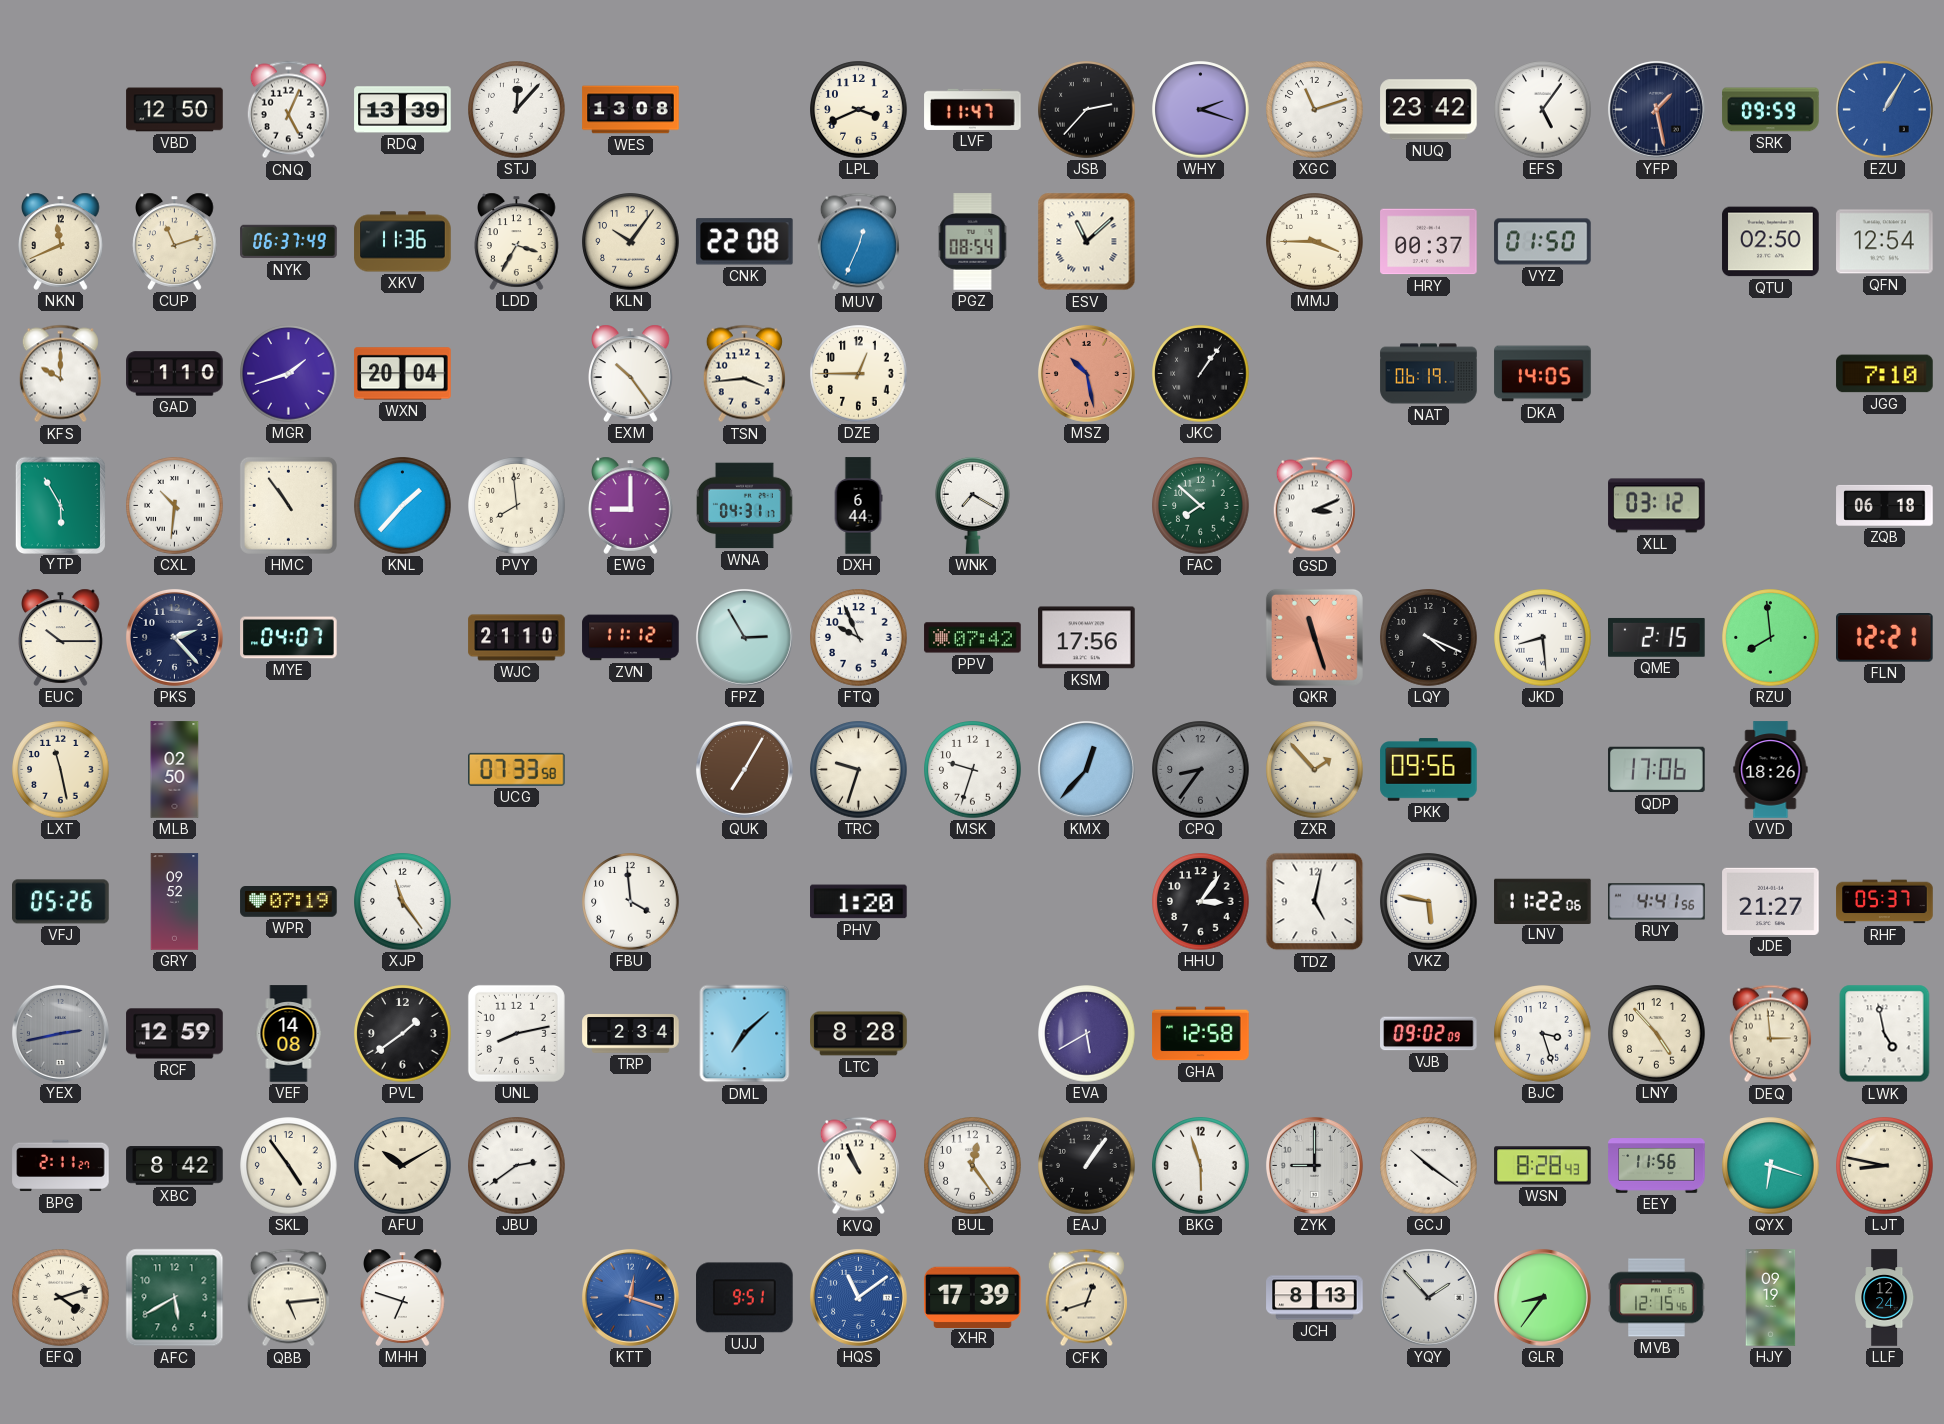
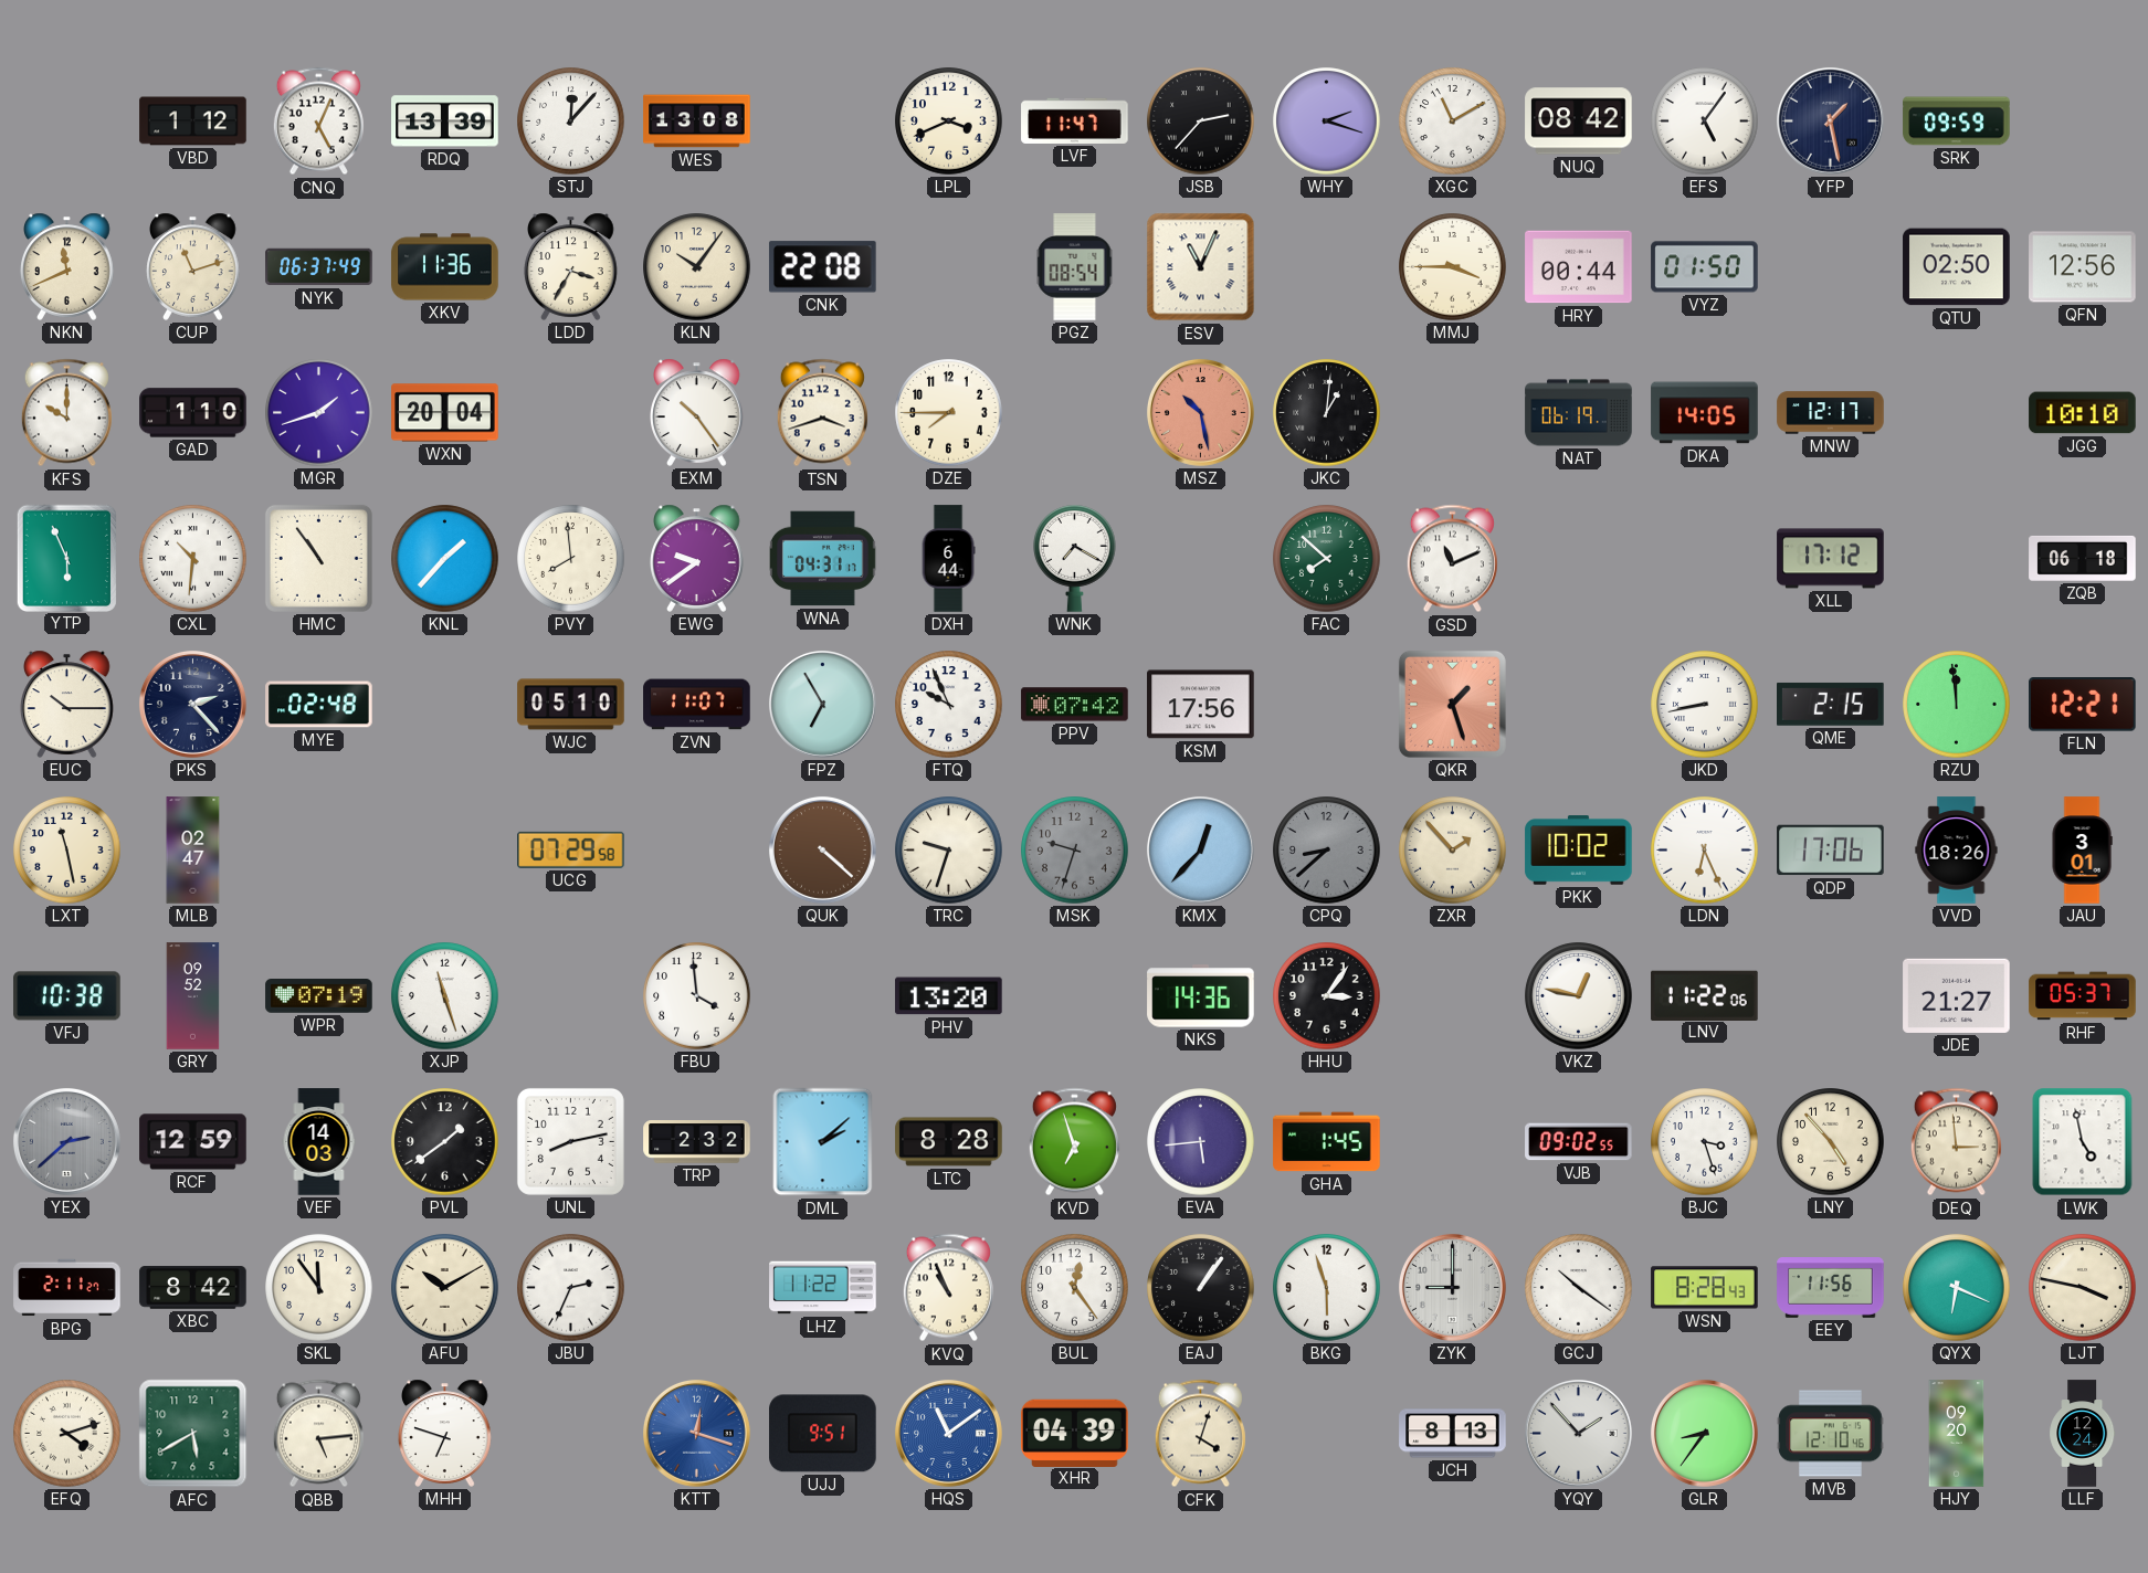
VBD: 12:50 -> 1:12 (193, 122)
XGC: 11:12 -> 11:10 (1453, 122)
NUQ: 23:42 -> 08:42 (1579, 122)
EZU: 1:05 -> none (1884, 109)
MUV: 12:34 -> none (858, 242)
ESV: 11:08 -> 11:04 (1201, 267)
HRY: 00:37 -> 00:44 (1579, 267)
QFN: 12:54 -> 12:56 (2083, 267)
TSN: 3:44 -> 3:42 (822, 413)
DZE: 12:45 -> 7:45 (949, 413)
JKC: 1:06 -> 1:01 (1327, 413)
MNW: none -> 12:17 (1831, 413)
JGG: 7:10 -> 10:10 (2083, 413)
YTP: 5:55 -> 5:56 (66, 558)
EWG: 9:00 -> 9:39 (697, 558)
GSD: 3:11 -> 11:11 (1452, 559)
XLL: 03:12 -> 17:12 (1831, 559)
MYE: 04:07 -> 02:48 (319, 705)
WJC: 21:10 -> 05:10 (571, 705)
ZVN: 11:12 -> 11:07 (697, 705)
FPZ: 2:55 -> 6:55 (822, 704)
QKR: 11:27 -> 1:27 (1452, 704)
LQY: 4:19 -> none (1429, 638)
JKD: 8:29 -> 8:43 (1705, 705)
RZU: 7:59 -> 11:59 (1957, 705)
MLB: 02:50 -> 02:47 (193, 851)
UCG: 07:33 -> 07:29 (571, 849)
QUK: 7:05 -> 4:22 (822, 849)
MSK dial: white -> grey (1075, 851)
CPQ: 8:36 -> 8:38 (1327, 851)
PKK: 09:56 -> 10:02 (1579, 851)
LDN: none -> 6:26 (1705, 851)
JAU: none -> 3:01 (2082, 851)
VFJ: 05:26 -> 10:38 (67, 996)
XJP: 11:24 -> 11:27 (445, 996)
PHV: 1:20 -> 13:20 (949, 996)
NKS: none -> 14:36 (1201, 996)
TDZ: 5:02 -> none (1315, 902)
VKZ: 5:47 -> 12:47 (1579, 996)
RUY: 4:41 -> none (1657, 902)
YEX: 2:43 -> 2:38 (66, 1141)
VEF: 14:08 -> 14:03 (319, 1142)
TRP: 2:34 -> 2:32 (697, 1142)
DML: 7:08 -> 2:08 (823, 1142)
KVD: none -> 6:57 (1074, 1142)
EVA: 5:40 -> 5:44 (1201, 1142)
GHA: 12:58 -> 1:45 (1327, 1142)
VJB: 09:02:09 -> 09:02:55 (1579, 1142)
SKL: 4:54 -> 11:54 (319, 1288)
JBU: 2:39 -> 2:34 (571, 1288)
LHZ: none -> 11:22 (823, 1288)
QYX: 6:18 -> 6:19 (1957, 1288)
LJT: 8:47 -> 3:47 (2083, 1288)
XHR: 17:39 -> 04:39 (1075, 1433)
CFK: 12:42 -> 4:03 (1200, 1434)
MVB: 12:15 -> 12:10 (1831, 1434)
HJY: 09:19 -> 09:20 (1957, 1434)
